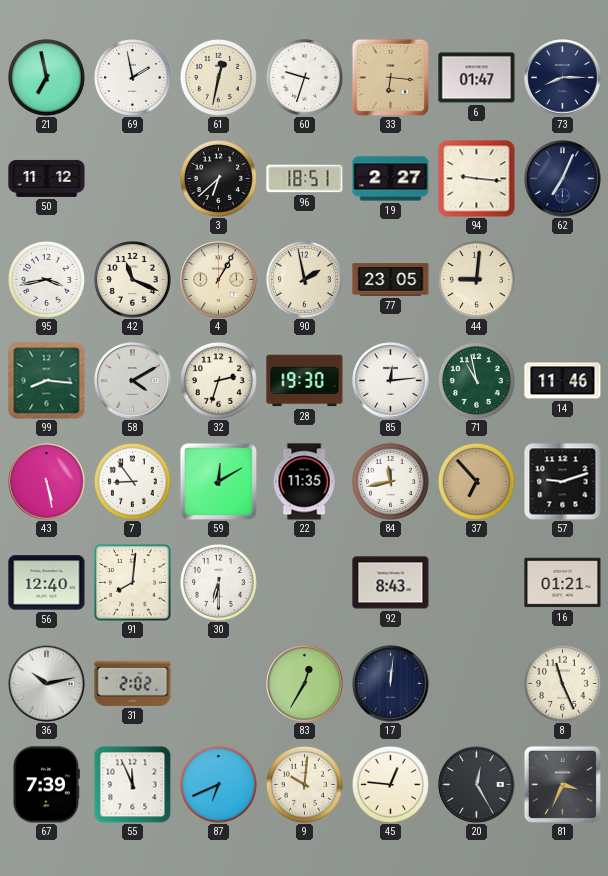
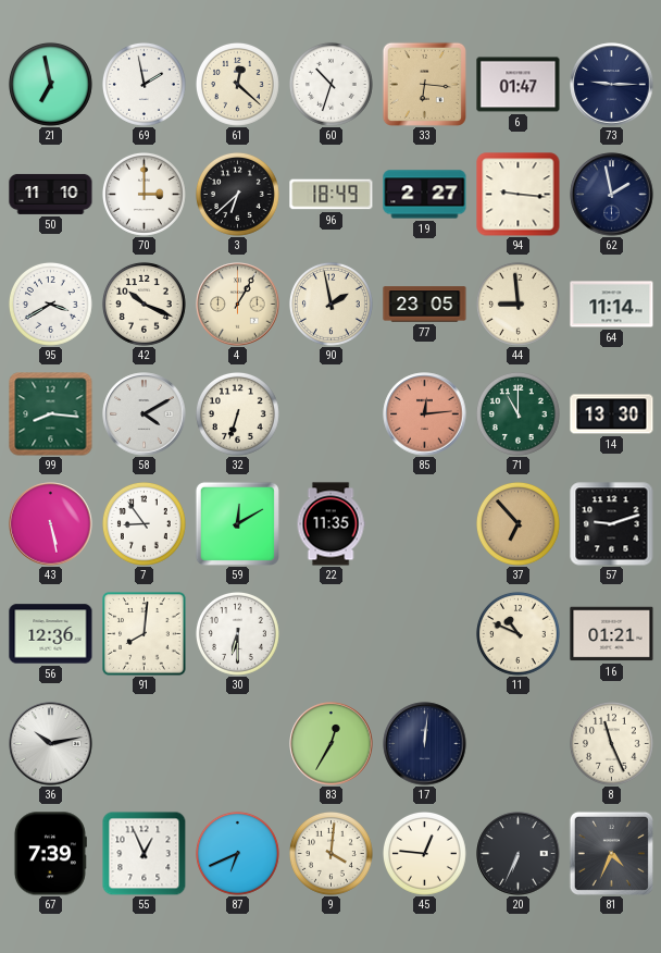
61: 12:32 -> 12:22 (238, 85)
60: 9:33 -> 10:33 (332, 85)
73: 8:15 -> 9:15 (612, 85)
50: 11:12 -> 11:10 (51, 194)
70: none -> 3:00 (145, 195)
96: 18:51 -> 18:49 (332, 195)
62: 7:04 -> 1:58 (612, 195)
95: 3:43 -> 3:40 (51, 305)
42: 11:19 -> 10:19 (145, 305)
44: 9:01 -> 8:59 (519, 305)
64: none -> 11:14 (612, 305)
32: 2:33 -> 6:33 (238, 414)
28: 19:30 -> none (305, 381)
85 dial: white -> salmon (425, 414)
71: 10:58 -> 11:00 (519, 414)
14: 11:46 -> 13:30 (612, 414)
84: 11:43 -> none (391, 482)
56: 12:40 -> 12:36 (51, 634)
92: 8:43 -> none (391, 583)
11: none -> 10:49 (519, 634)
31: 2:02 -> none (133, 683)
55: 11:56 -> 12:56 (144, 853)
9: 10:01 -> 4:01 (332, 854)
20: 12:25 -> 6:34 (519, 854)
81: 3:34 -> 4:34 (611, 853)
